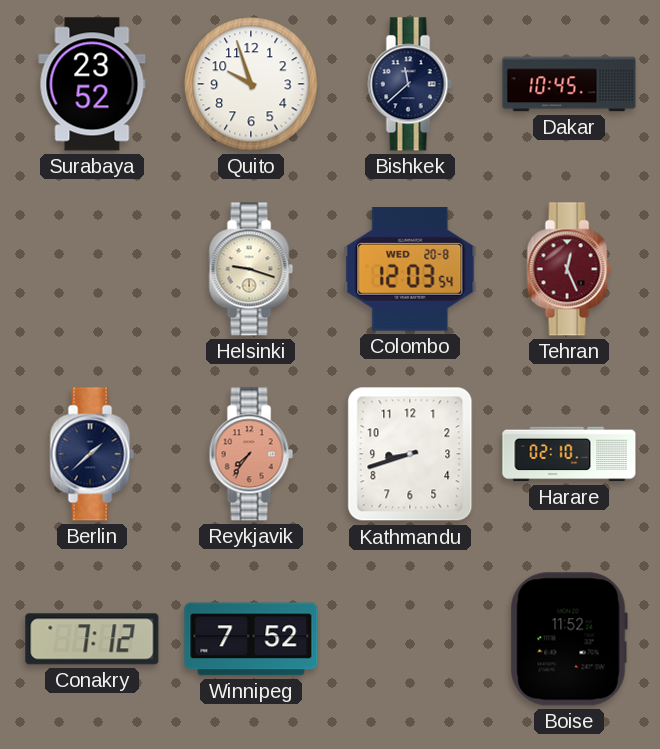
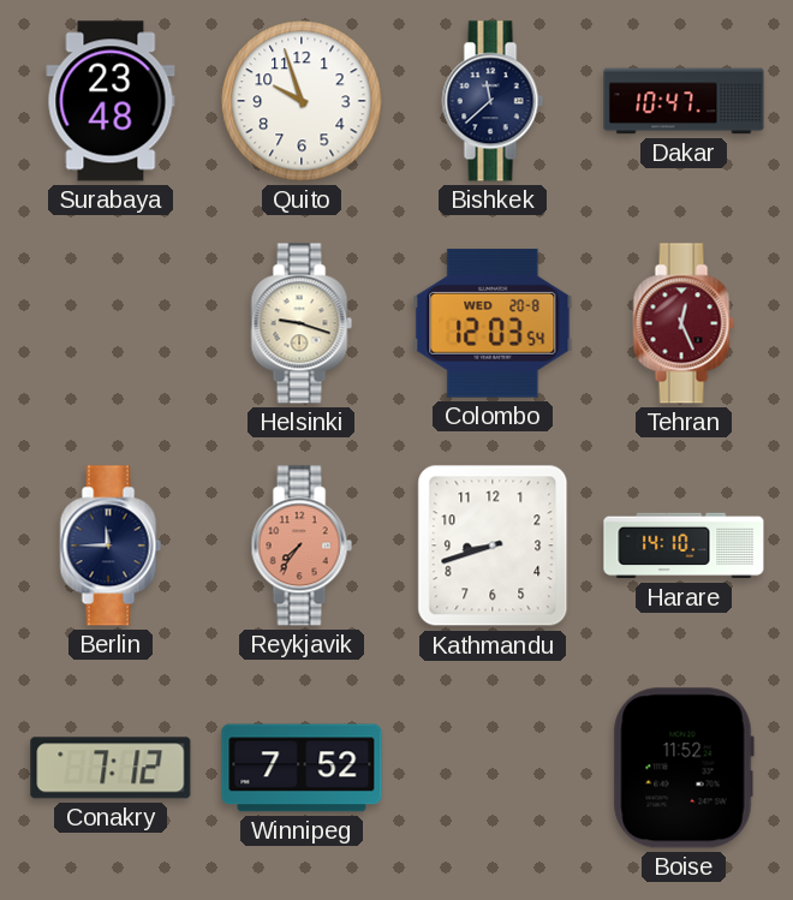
Surabaya: 23:52 -> 23:48 (111, 101)
Dakar: 10:45 -> 10:47 (684, 101)
Berlin: 1:38 -> 11:45 (111, 546)
Harare: 02:10 -> 14:10 (684, 546)
